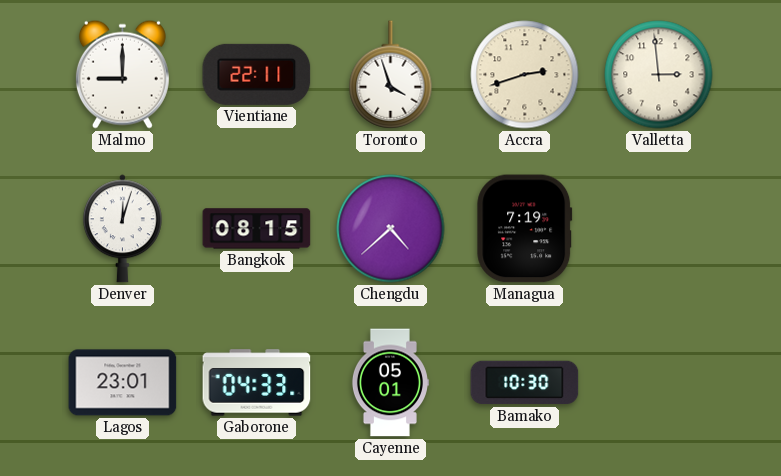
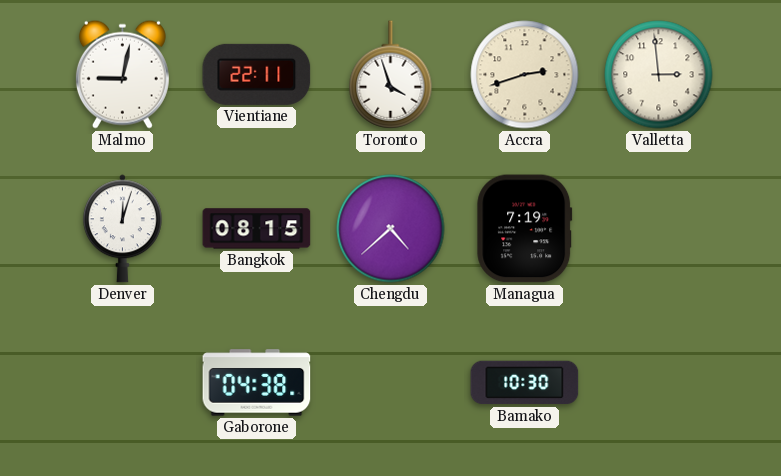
Malmo: 9:00 -> 9:02 (122, 74)
Lagos: 23:01 -> none (123, 383)
Gaborone: 04:33 -> 04:38 (257, 383)
Cayenne: 05:01 -> none (390, 383)
